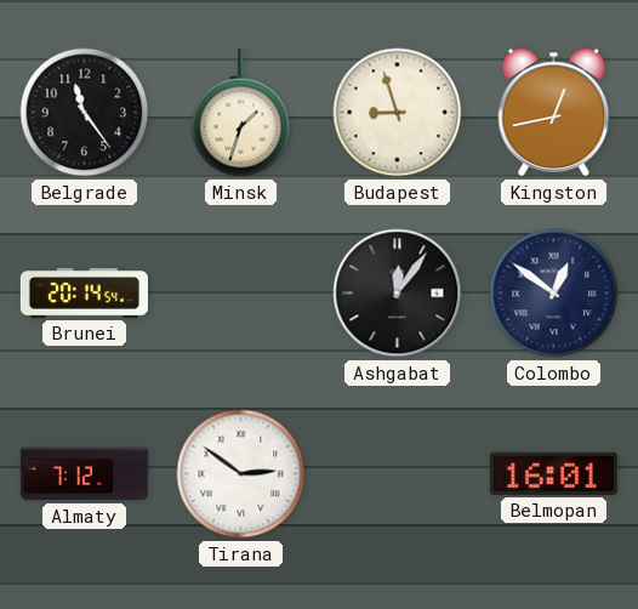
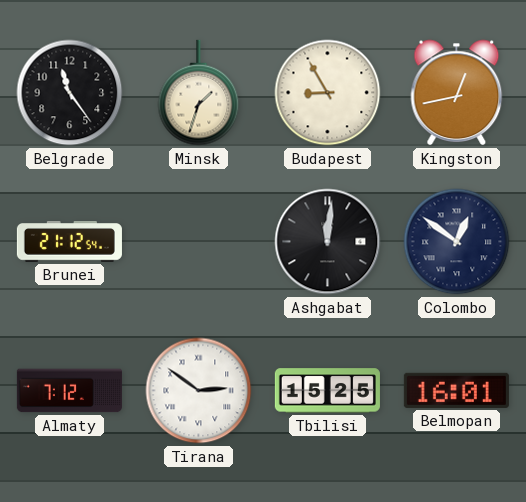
Budapest: 8:57 -> 8:55 (328, 93)
Brunei: 20:14 -> 21:12 (69, 242)
Ashgabat: 12:06 -> 12:01 (328, 242)
Tbilisi: none -> 15:25 (327, 391)
